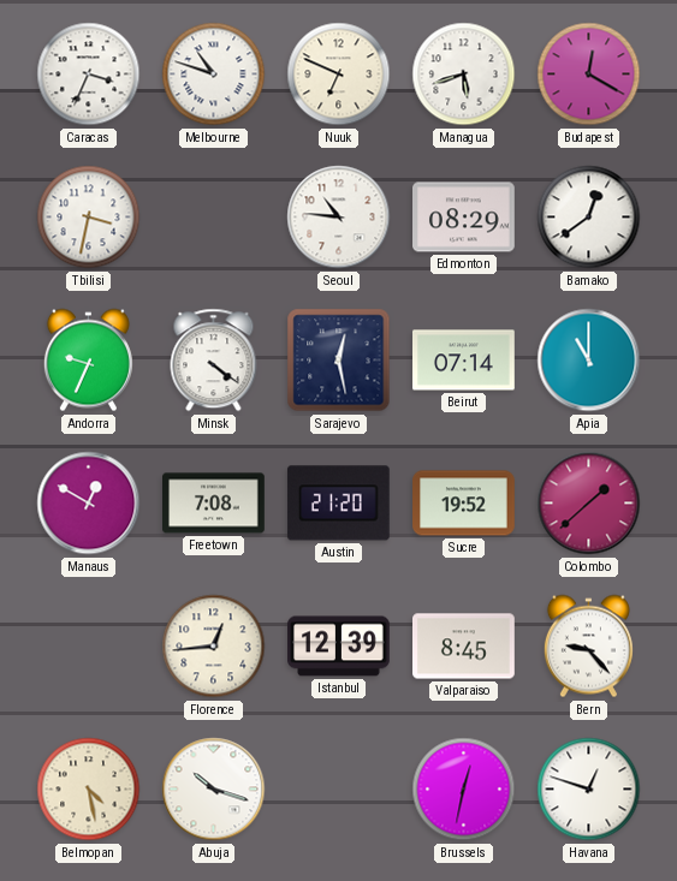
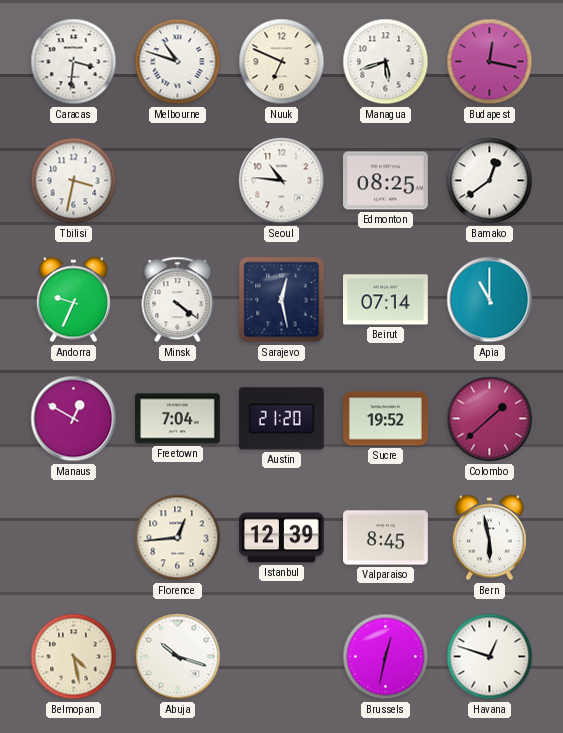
Caracas: 3:34 -> 3:31 (74, 62)
Budapest: 12:20 -> 12:17 (490, 62)
Edmonton: 08:29 -> 08:25 (386, 181)
Freetown: 7:08 -> 7:04 (178, 419)
Bern: 9:23 -> 5:58 (489, 538)
